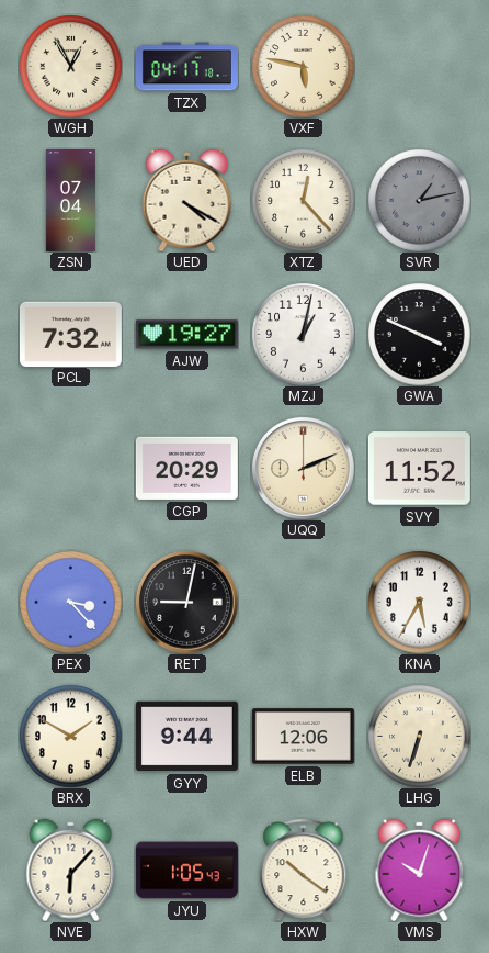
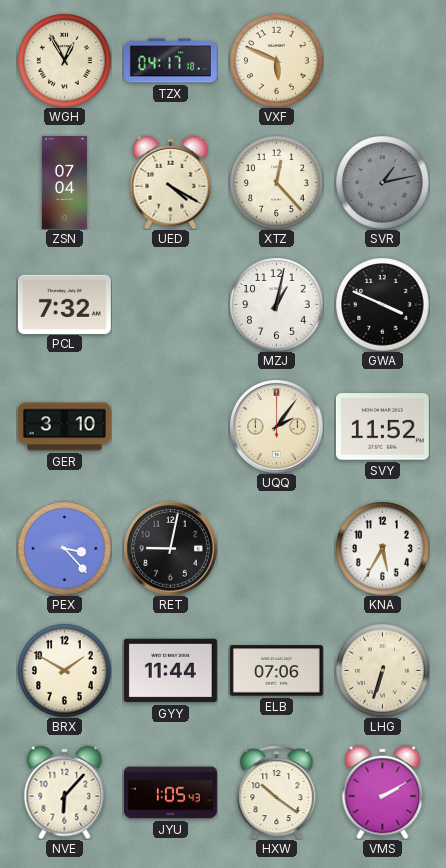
VXF: 5:47 -> 5:49 (276, 60)
AJW: 19:27 -> none (186, 335)
GER: none -> 3:10 (64, 427)
CGP: 20:29 -> none (186, 468)
UQQ: 2:11 -> 2:06 (277, 427)
GYY: 9:44 -> 11:44 (170, 671)
ELB: 12:06 -> 07:06 (276, 671)
VMS: 10:03 -> 2:10 (383, 792)
